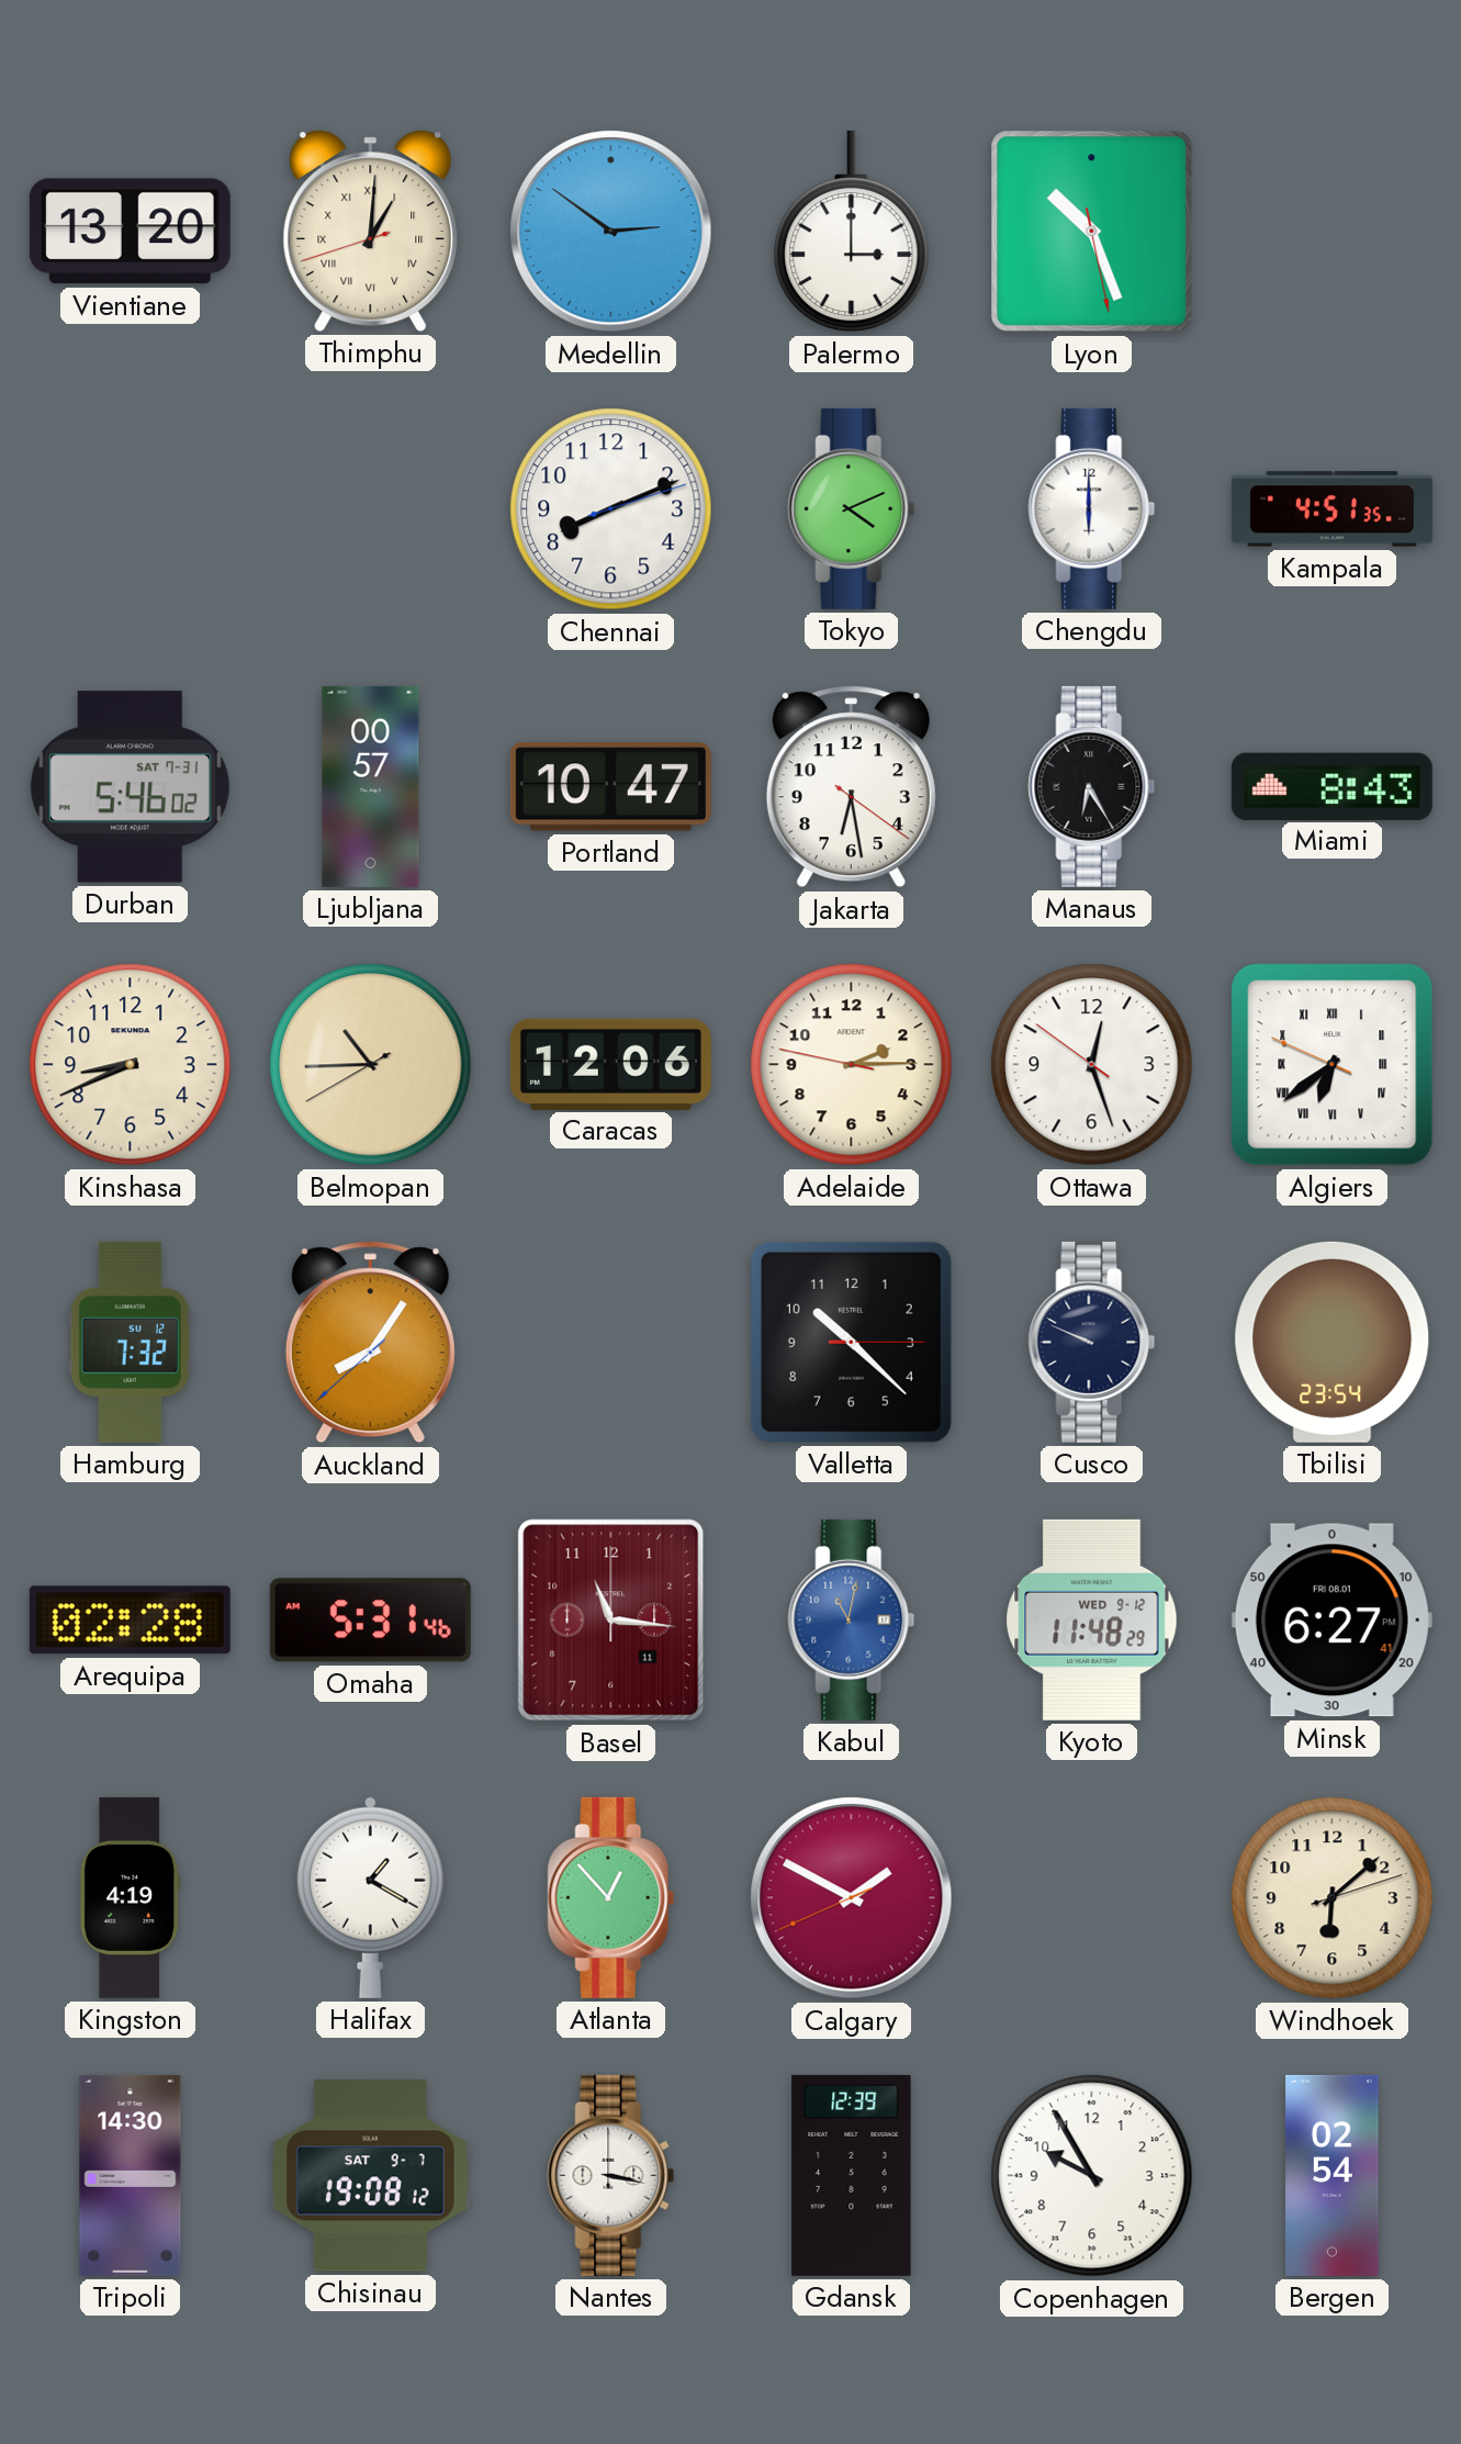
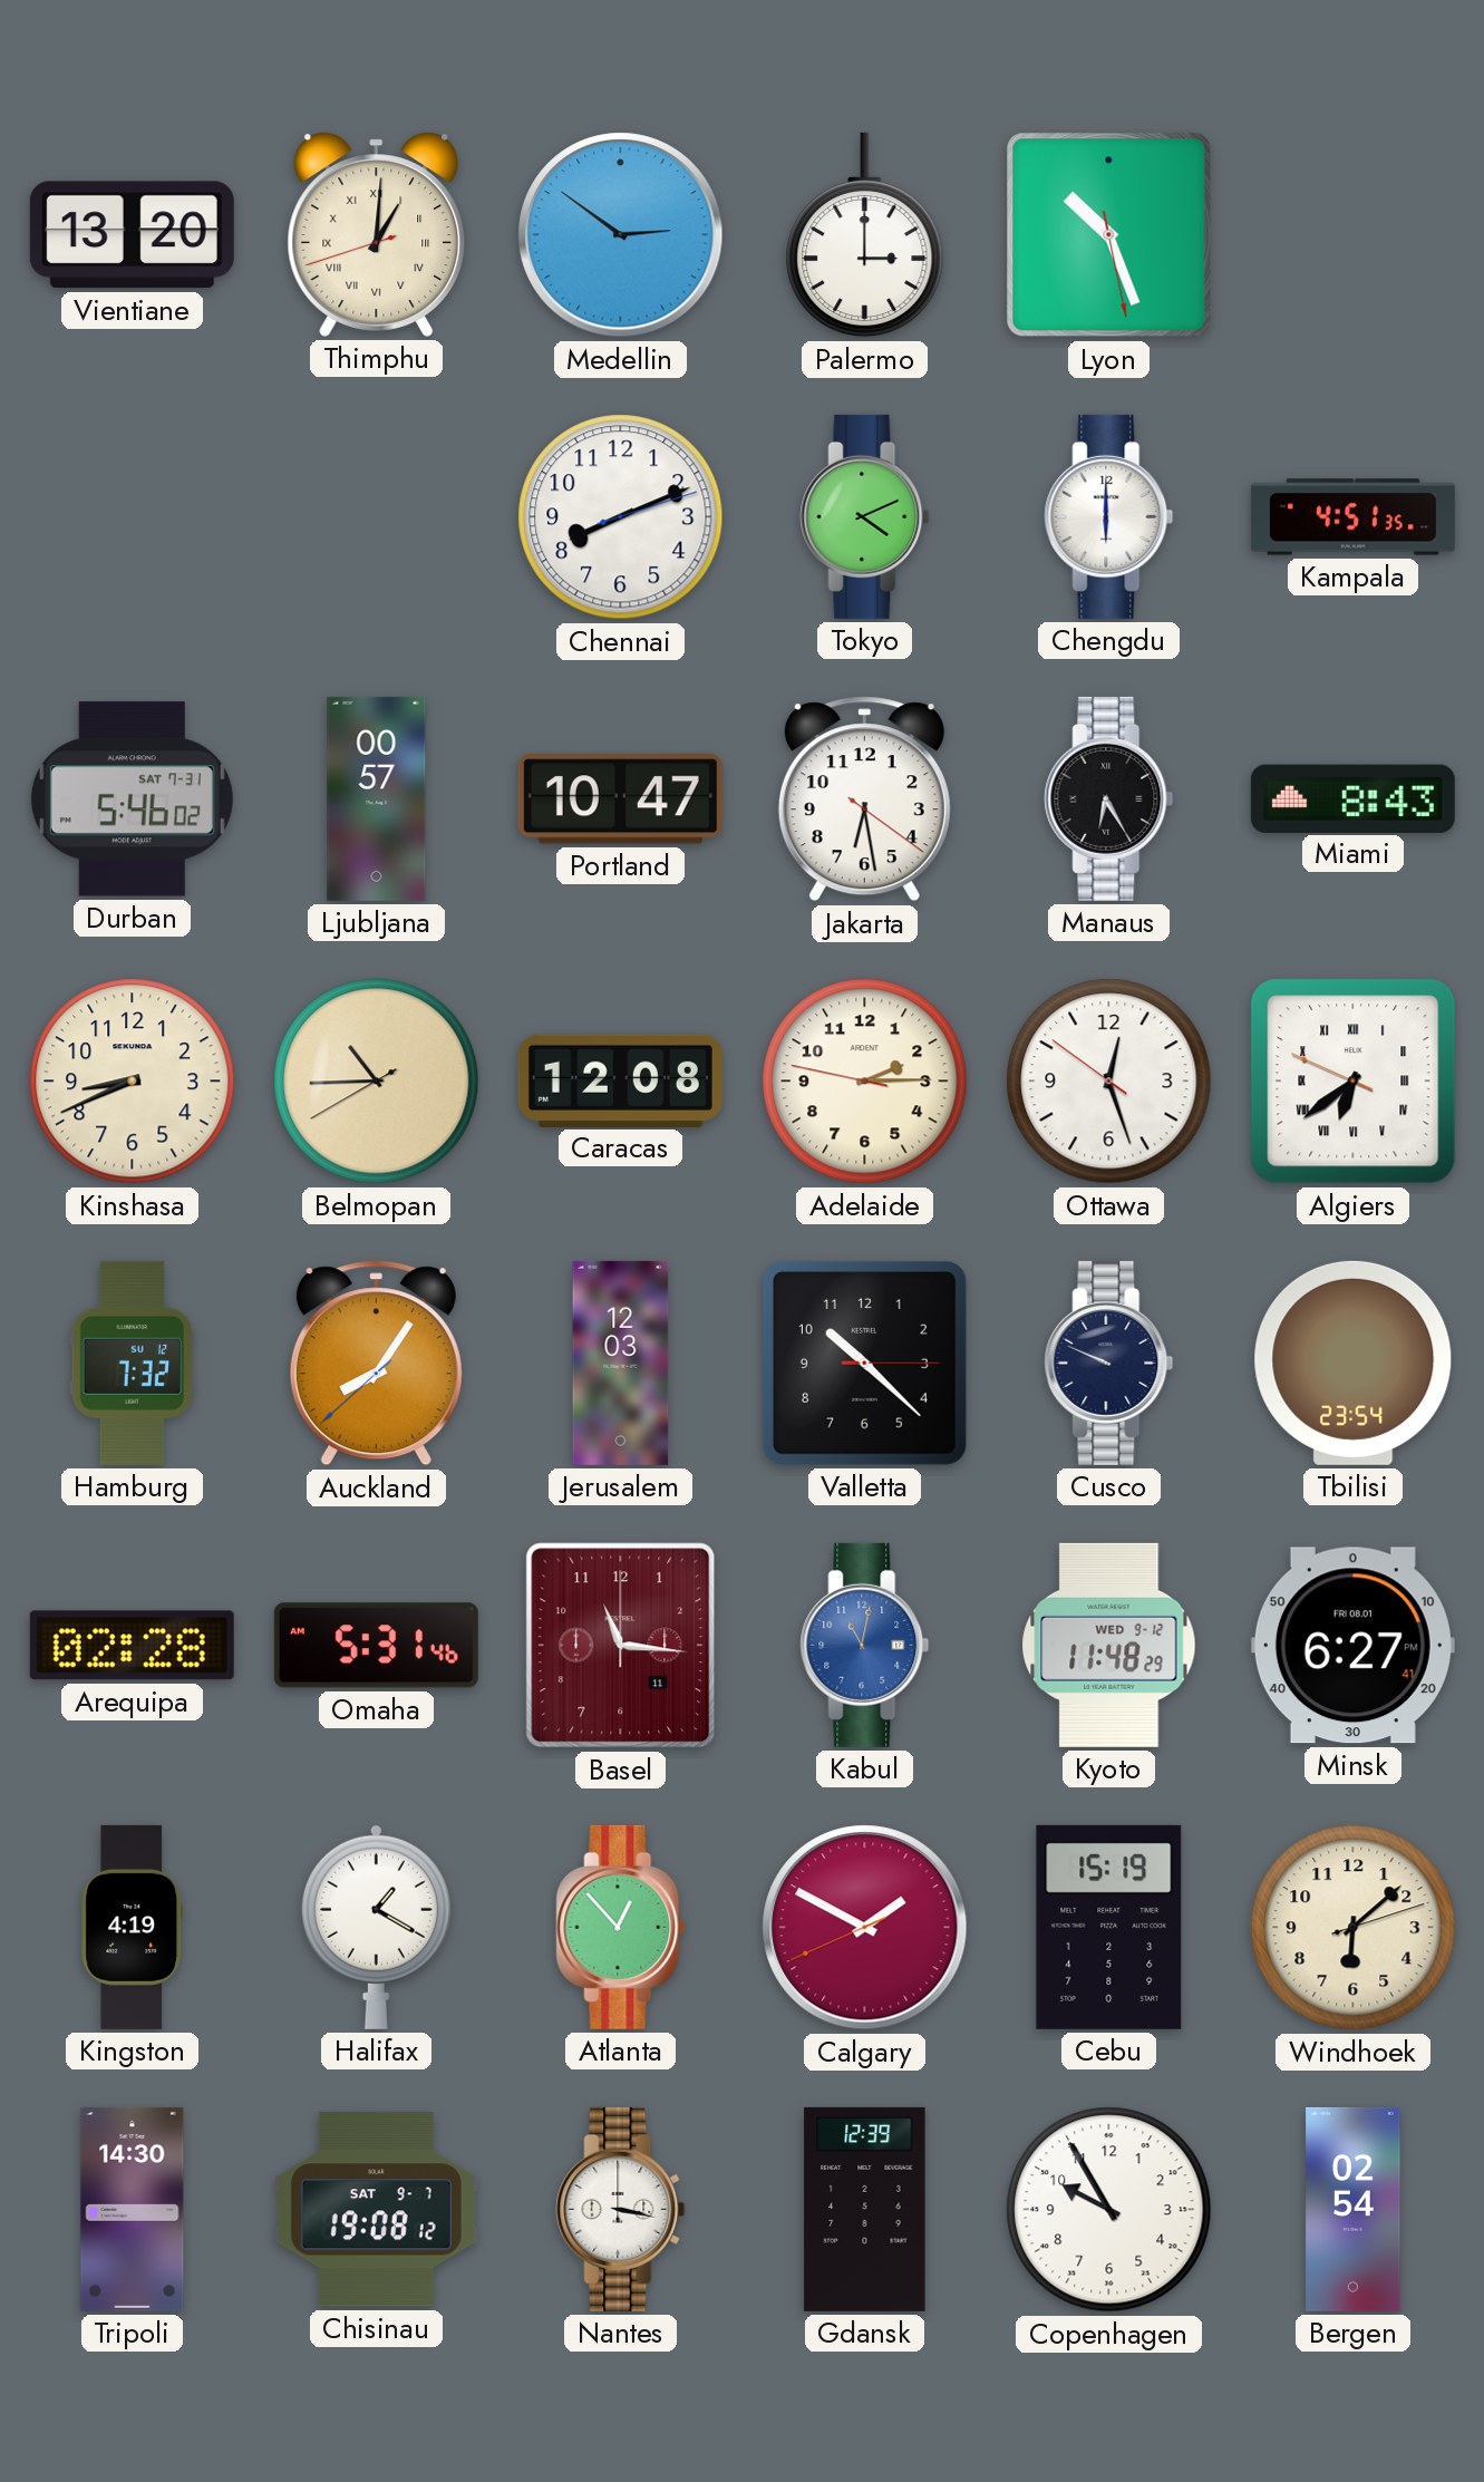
Caracas: 12:06 -> 12:08 (620, 1080)
Jerusalem: none -> 12:03 (621, 1363)
Cebu: none -> 15:19 (1109, 1927)
